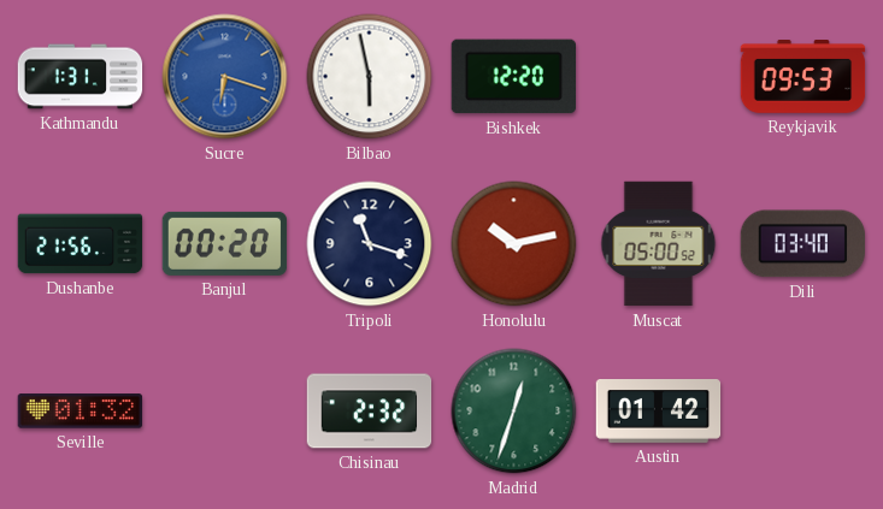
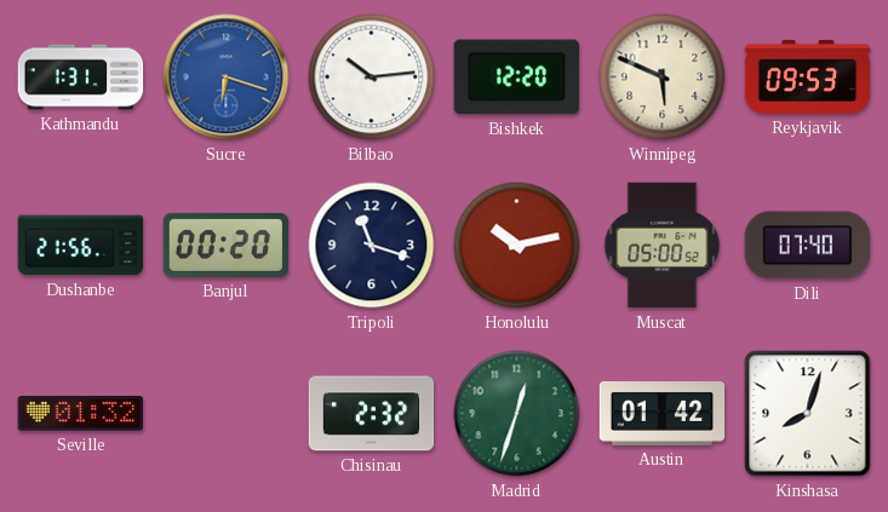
Bilbao: 5:58 -> 10:14 (372, 77)
Winnipeg: none -> 5:49 (663, 77)
Dili: 03:40 -> 07:40 (807, 246)
Kinshasa: none -> 8:03 (808, 414)
